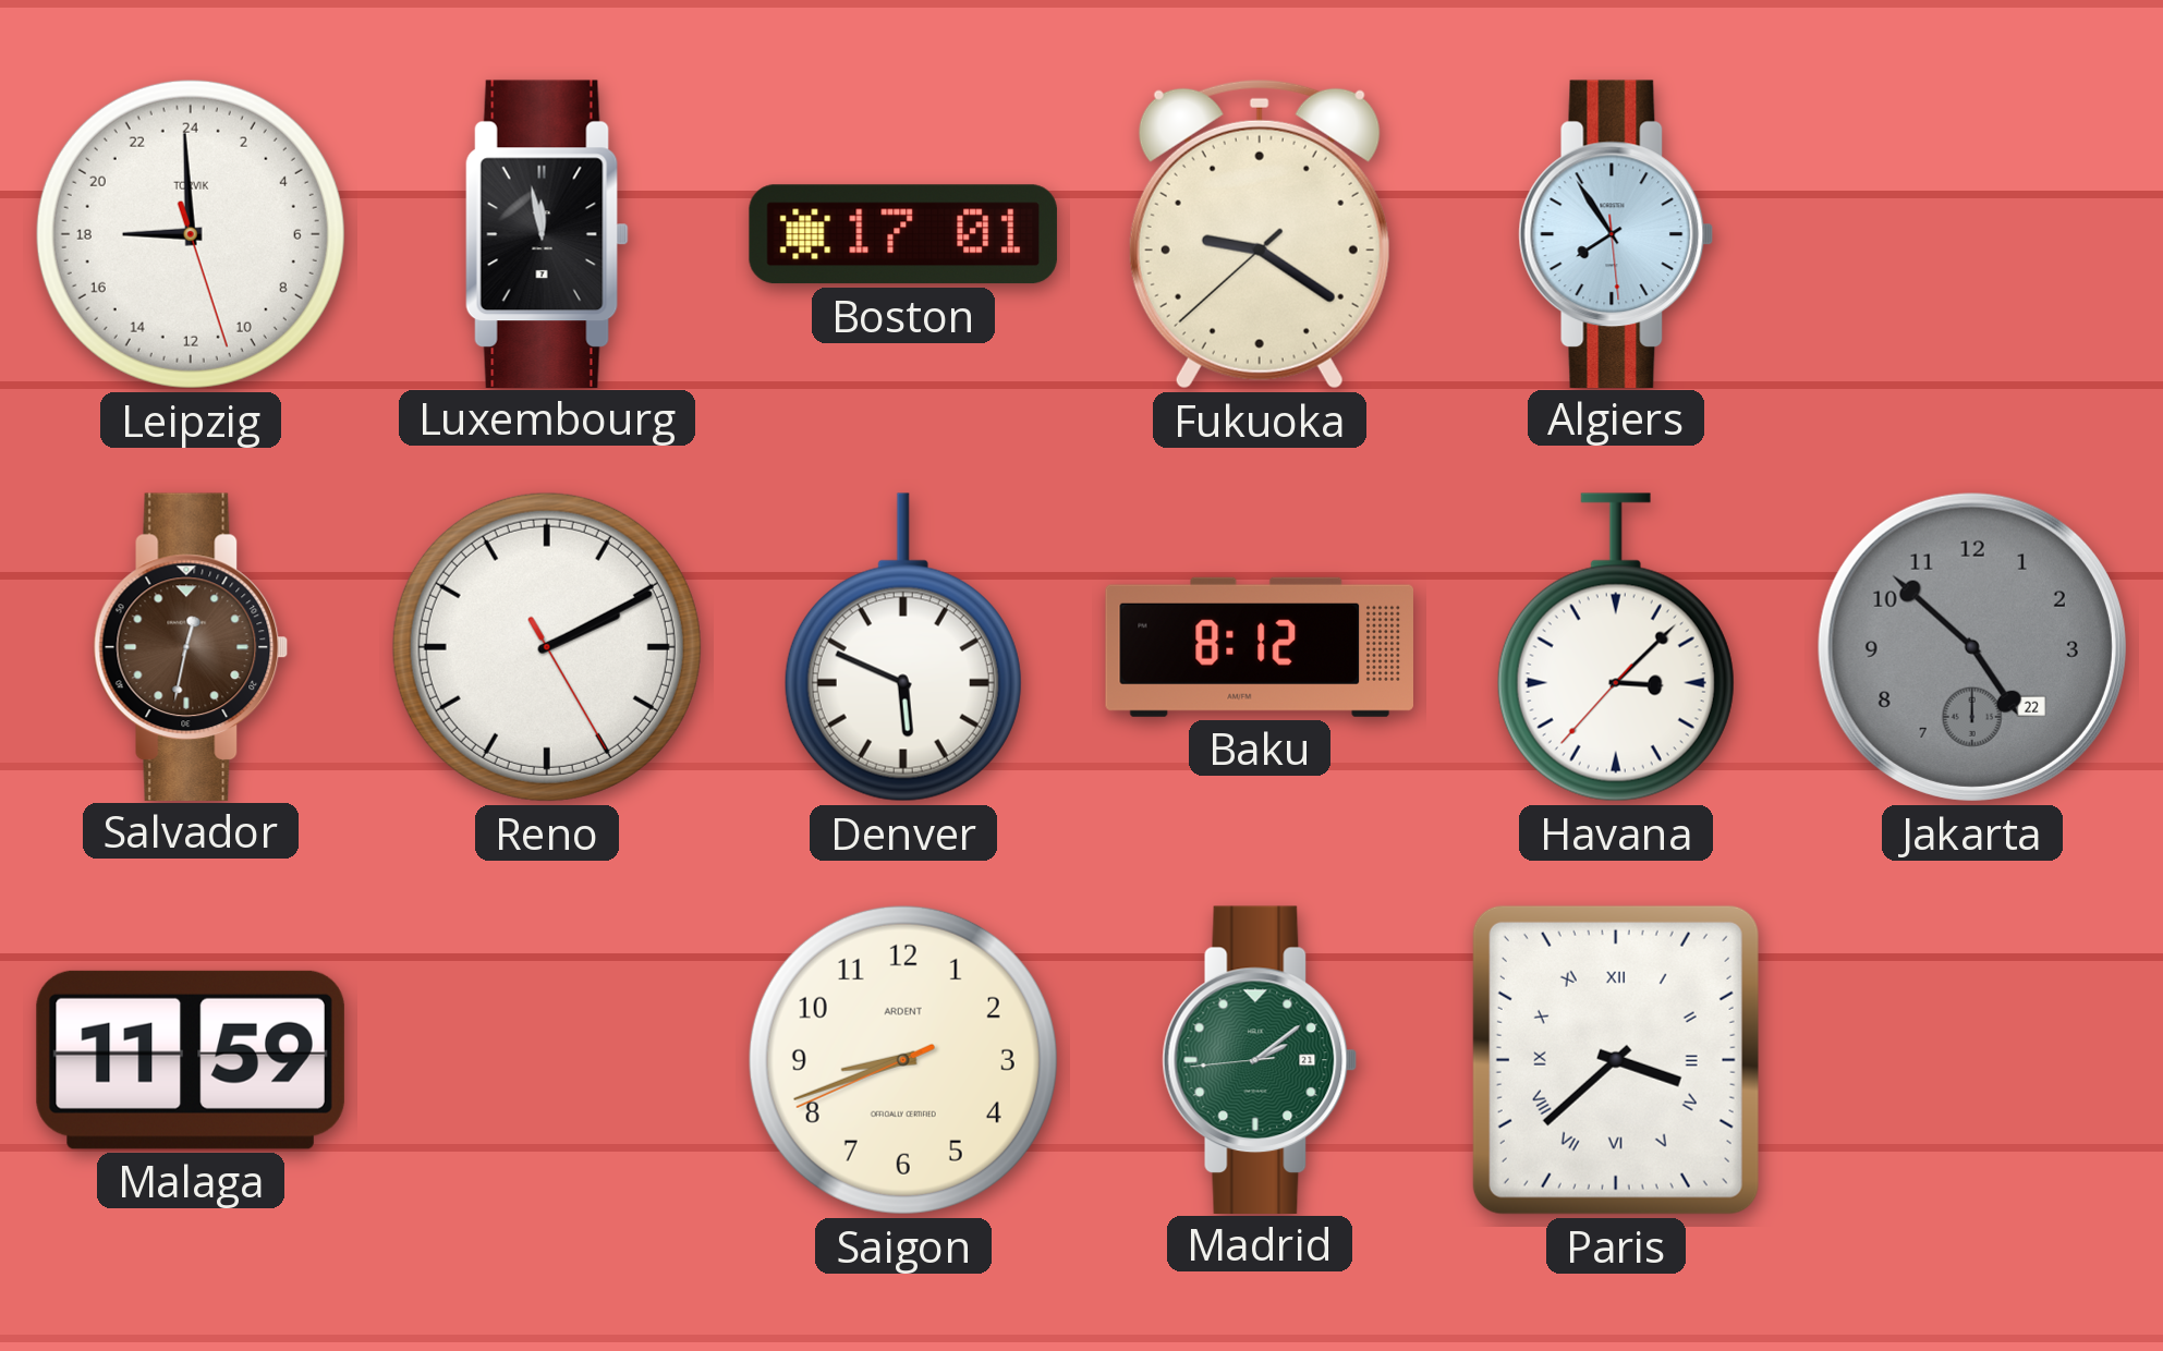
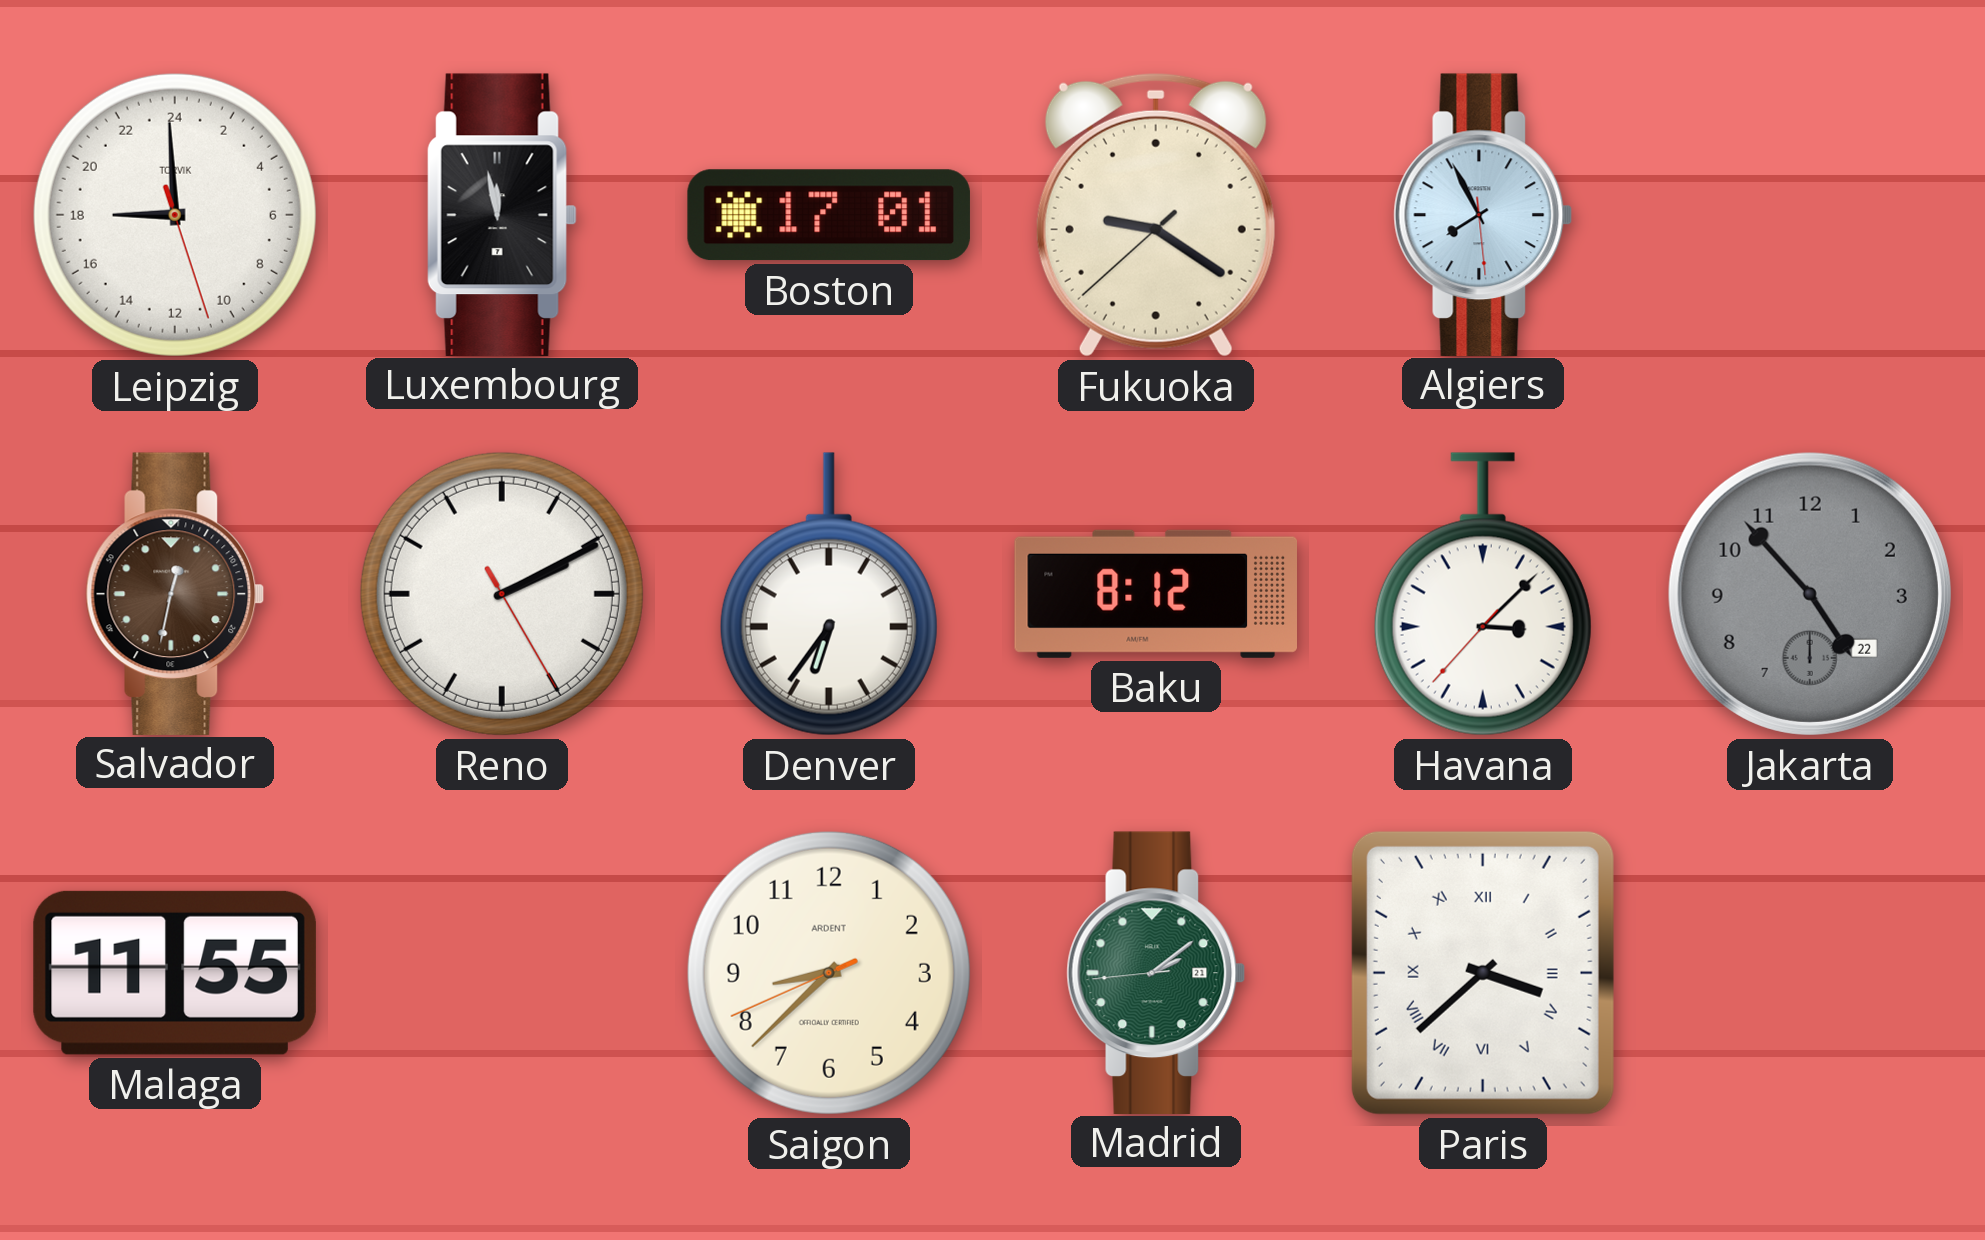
Algiers: 7:54 -> 7:55 (1483, 214)
Denver: 5:49 -> 6:36 (829, 594)
Jakarta: 4:52 -> 4:53 (1810, 594)
Malaga: 11:59 -> 11:55 (175, 973)
Saigon: 8:41 -> 8:37 (829, 973)
